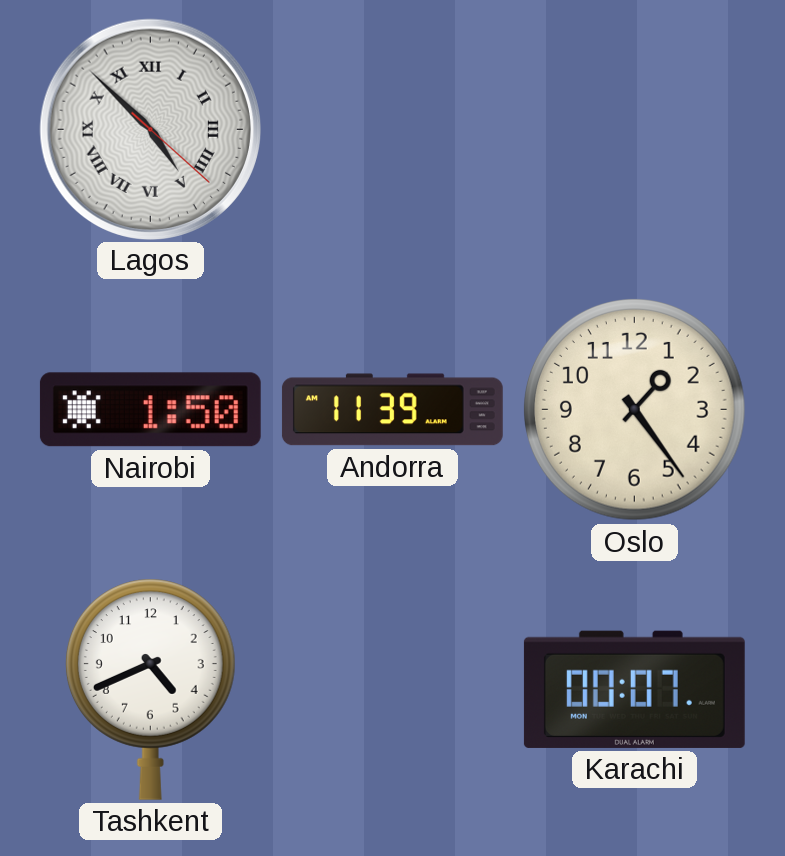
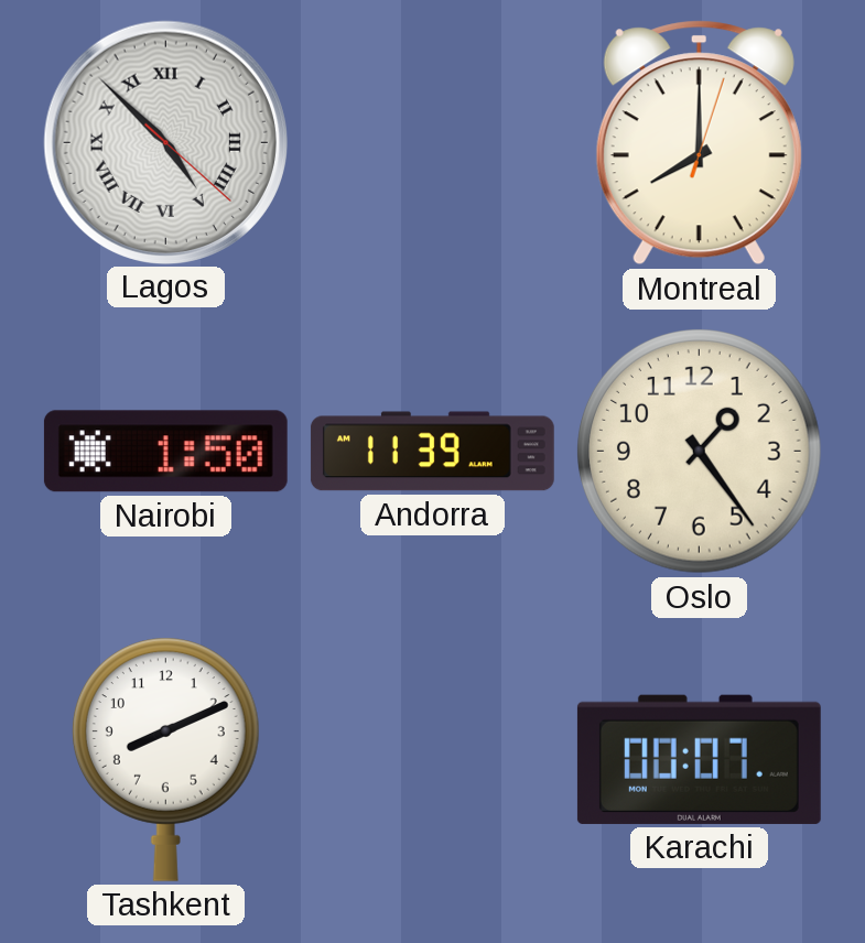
Montreal: none -> 8:00 (699, 143)
Tashkent: 4:41 -> 8:11 (165, 759)
